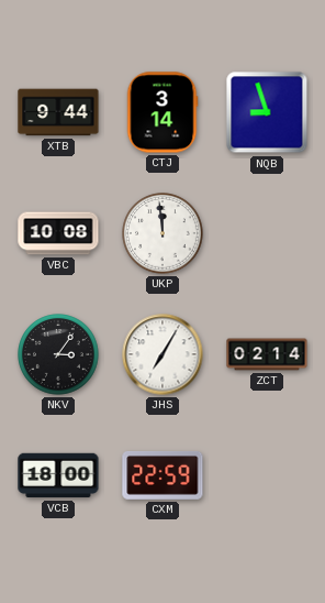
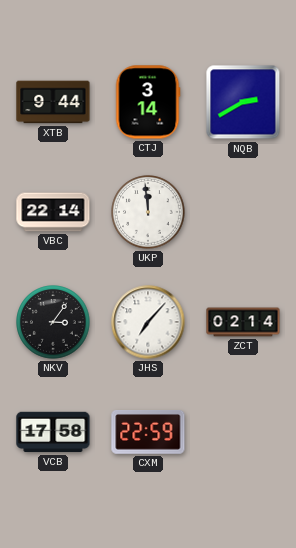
NQB: 8:57 -> 2:40 (243, 102)
VBC: 10:08 -> 22:14 (53, 212)
JHS: 7:05 -> 7:07 (148, 322)
VCB: 18:00 -> 17:58 (53, 432)
